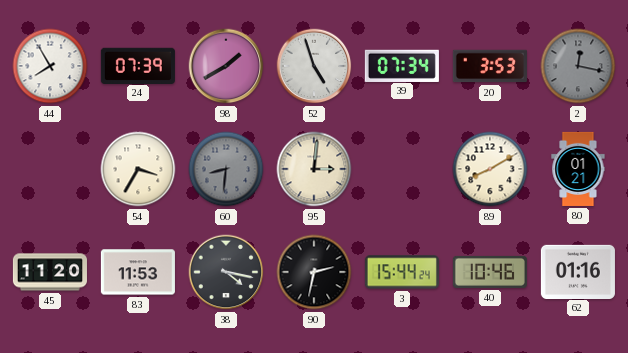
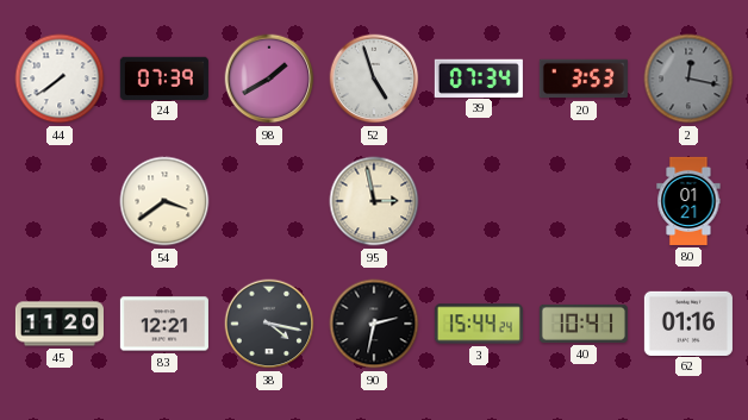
44: 7:55 -> 7:39 (60, 79)
54: 3:35 -> 3:39 (164, 201)
60: 8:31 -> none (226, 169)
95: 3:01 -> 2:58 (374, 201)
89: 8:10 -> none (490, 169)
83: 11:53 -> 12:21 (164, 324)
40: 10:46 -> 10:41 (584, 324)
